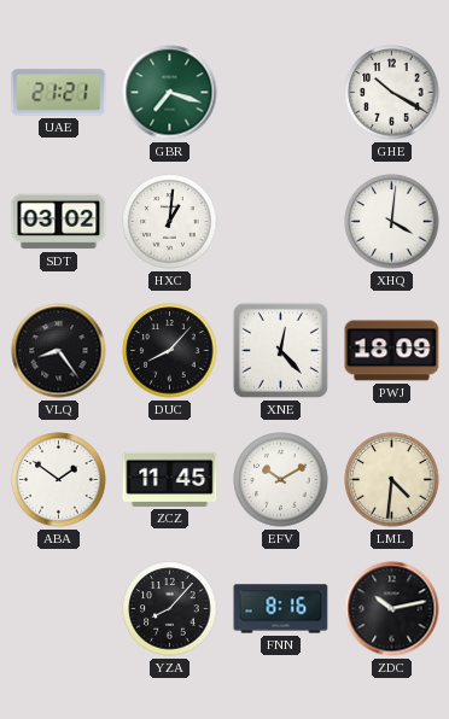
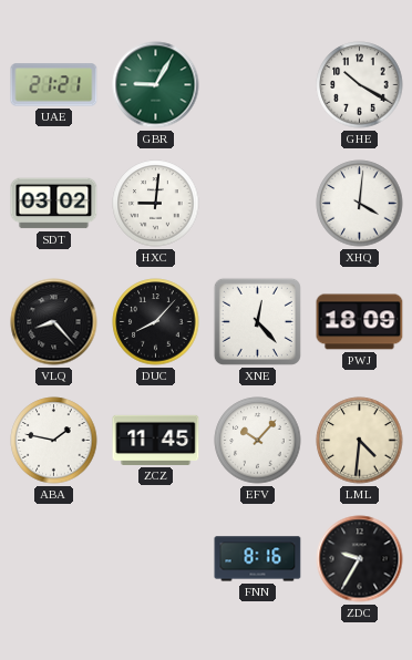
GBR: 7:18 -> 9:05 (156, 85)
HXC: 1:01 -> 9:01 (156, 204)
VLQ: 8:24 -> 8:23 (54, 322)
ABA: 1:51 -> 1:47 (54, 441)
EFV: 10:10 -> 10:07 (258, 441)
YZA: 8:07 -> none (170, 609)
ZDC: 10:13 -> 9:35 (360, 559)
